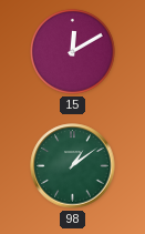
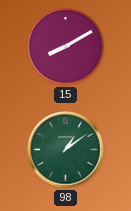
15: 12:10 -> 8:10 (66, 47)
